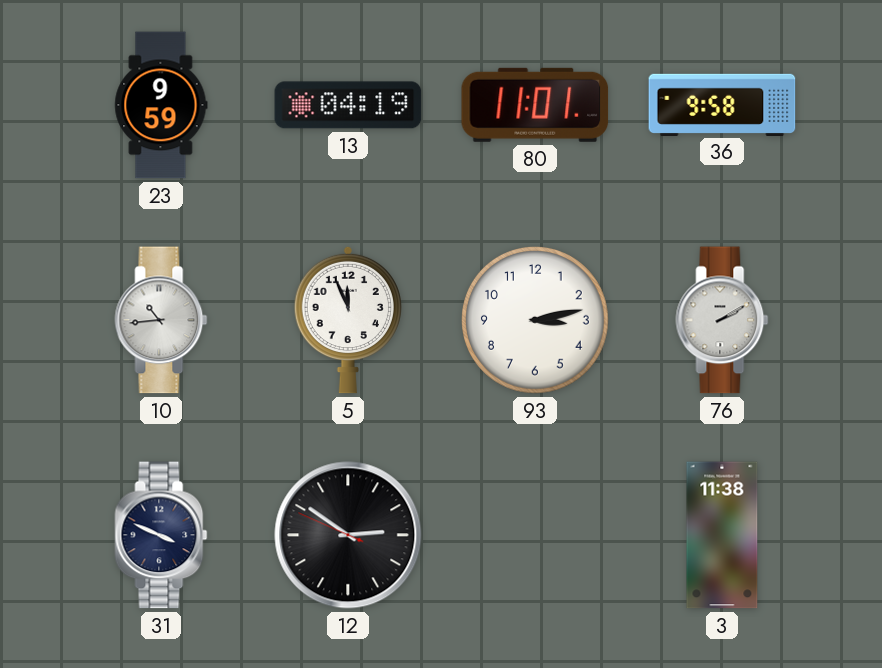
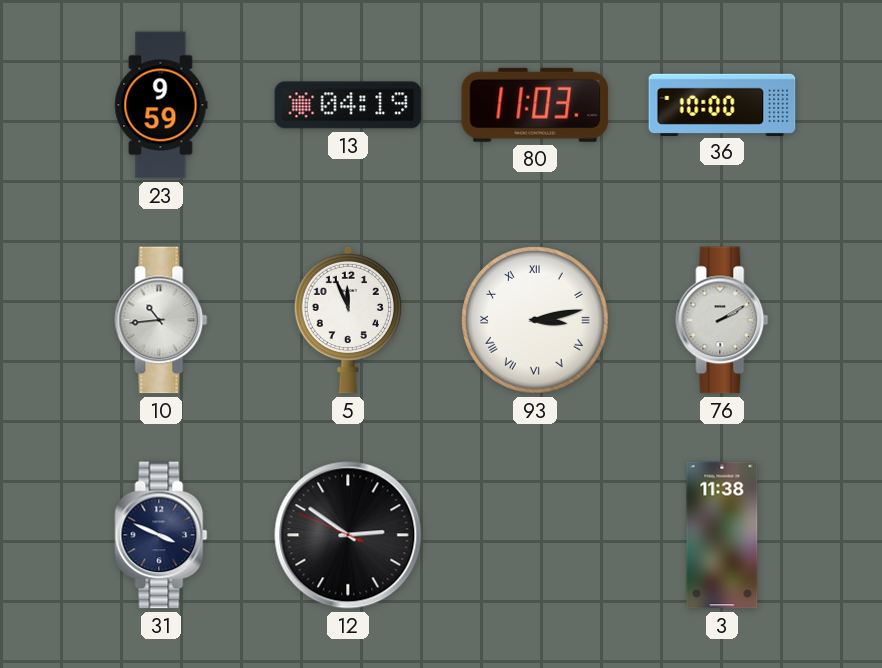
80: 11:01 -> 11:03 (535, 105)
36: 9:58 -> 10:00 (722, 104)
93 numerals: Arabic -> Roman (536, 321)
